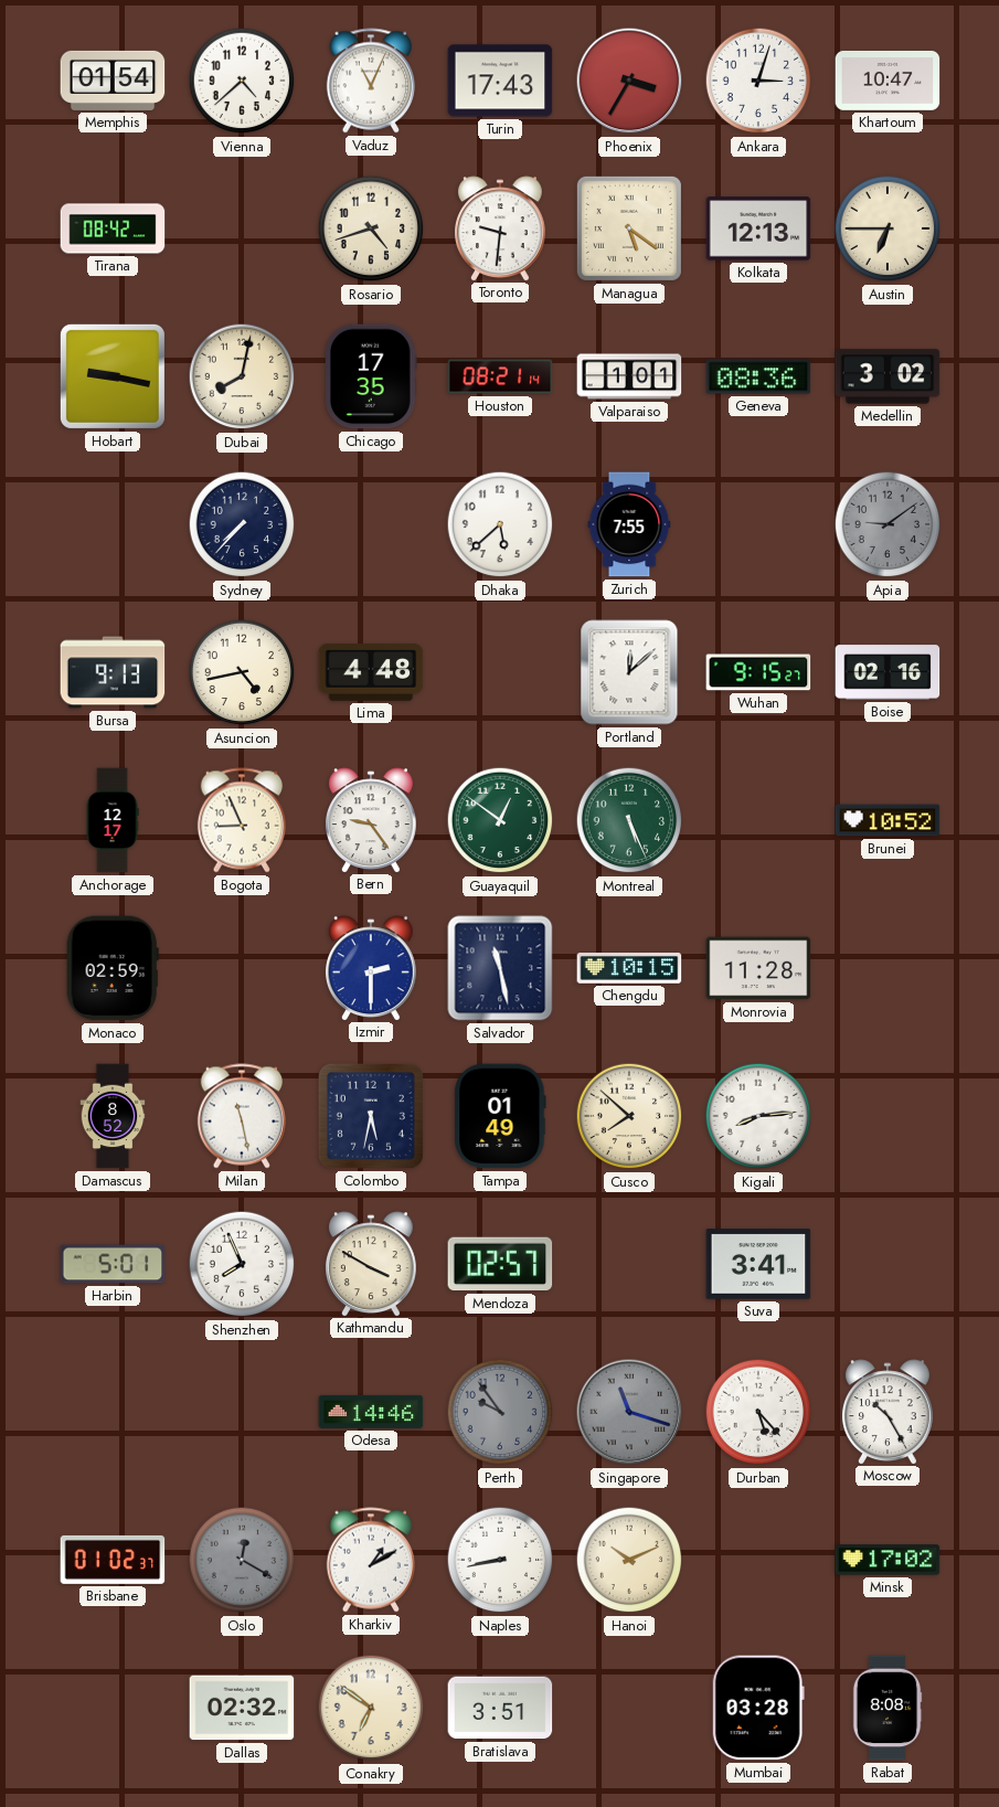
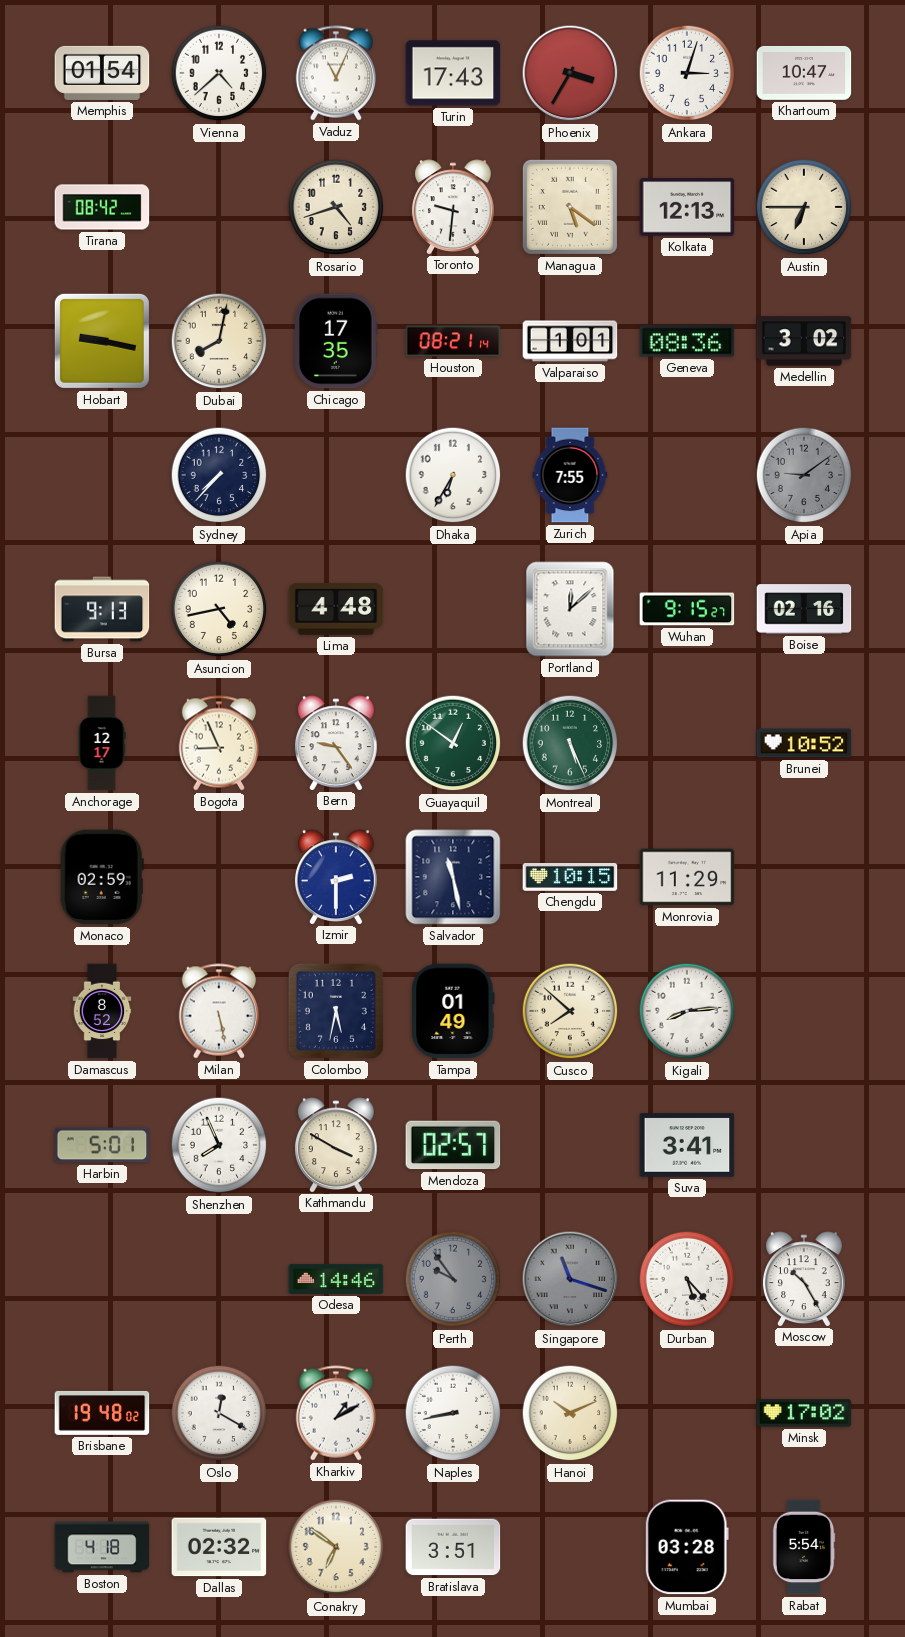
Dhaka: 5:38 -> 6:35 (453, 475)
Monrovia: 11:28 -> 11:29 (687, 877)
Milan: 11:28 -> 5:28 (218, 1011)
Brisbane: 01:02 -> 19:48 (102, 1413)
Oslo dial: grey -> white (219, 1413)
Boston: none -> 4:18 (102, 1547)
Rabat: 8:08 -> 5:54 (804, 1547)
